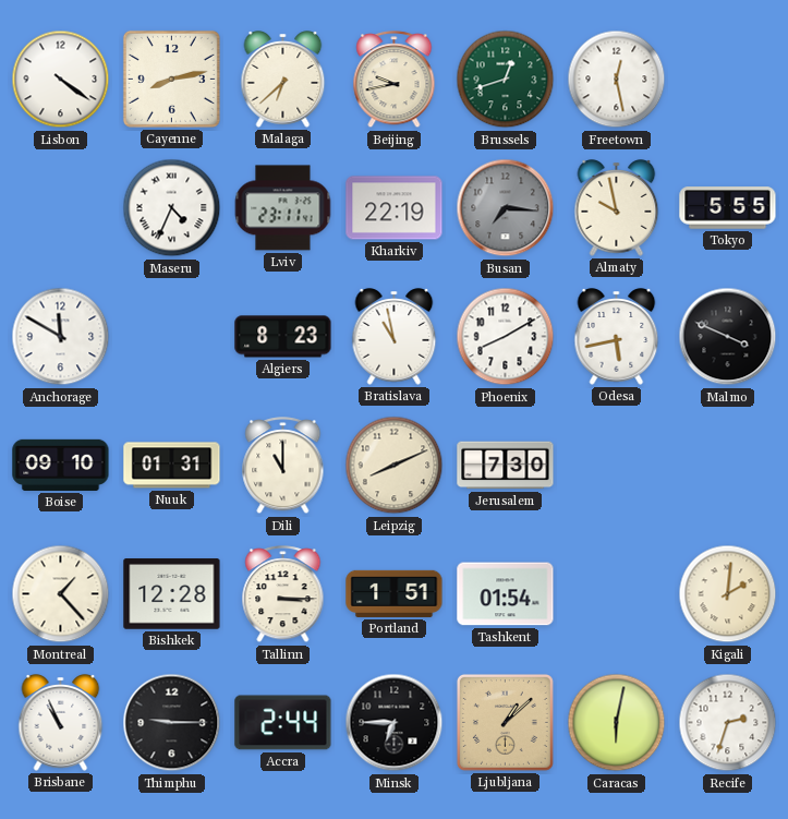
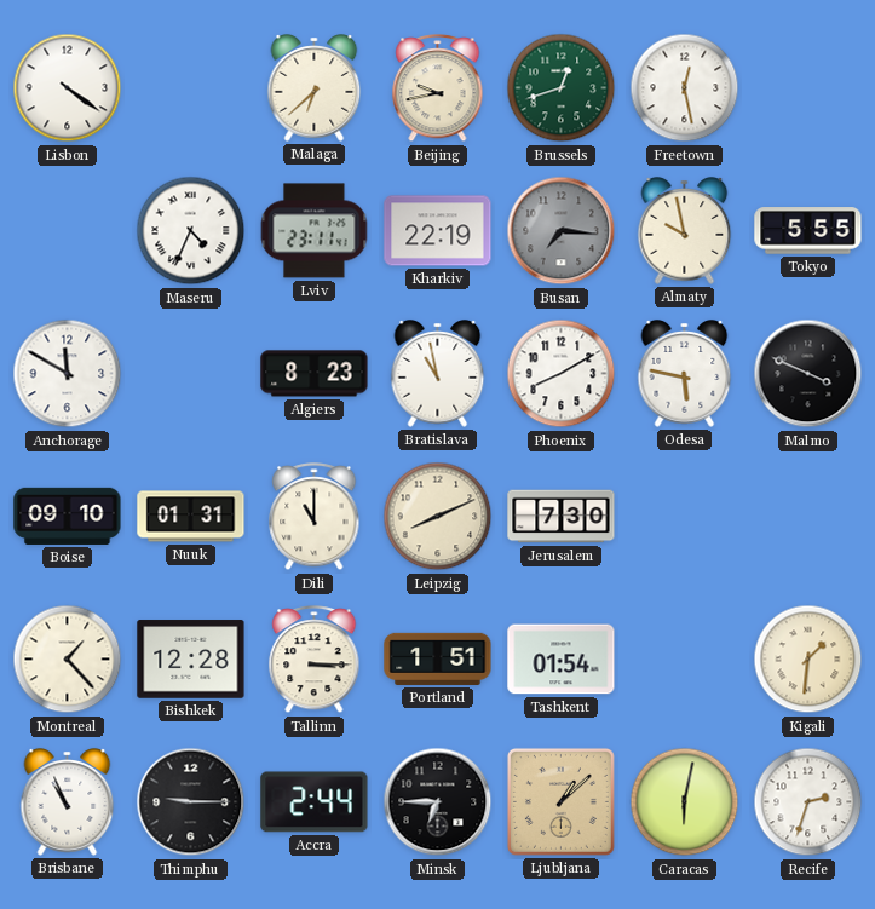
Cayenne: 8:13 -> none (171, 79)
Odesa: 5:43 -> 5:47 (685, 374)
Kigali: 2:01 -> 1:31 (808, 660)
